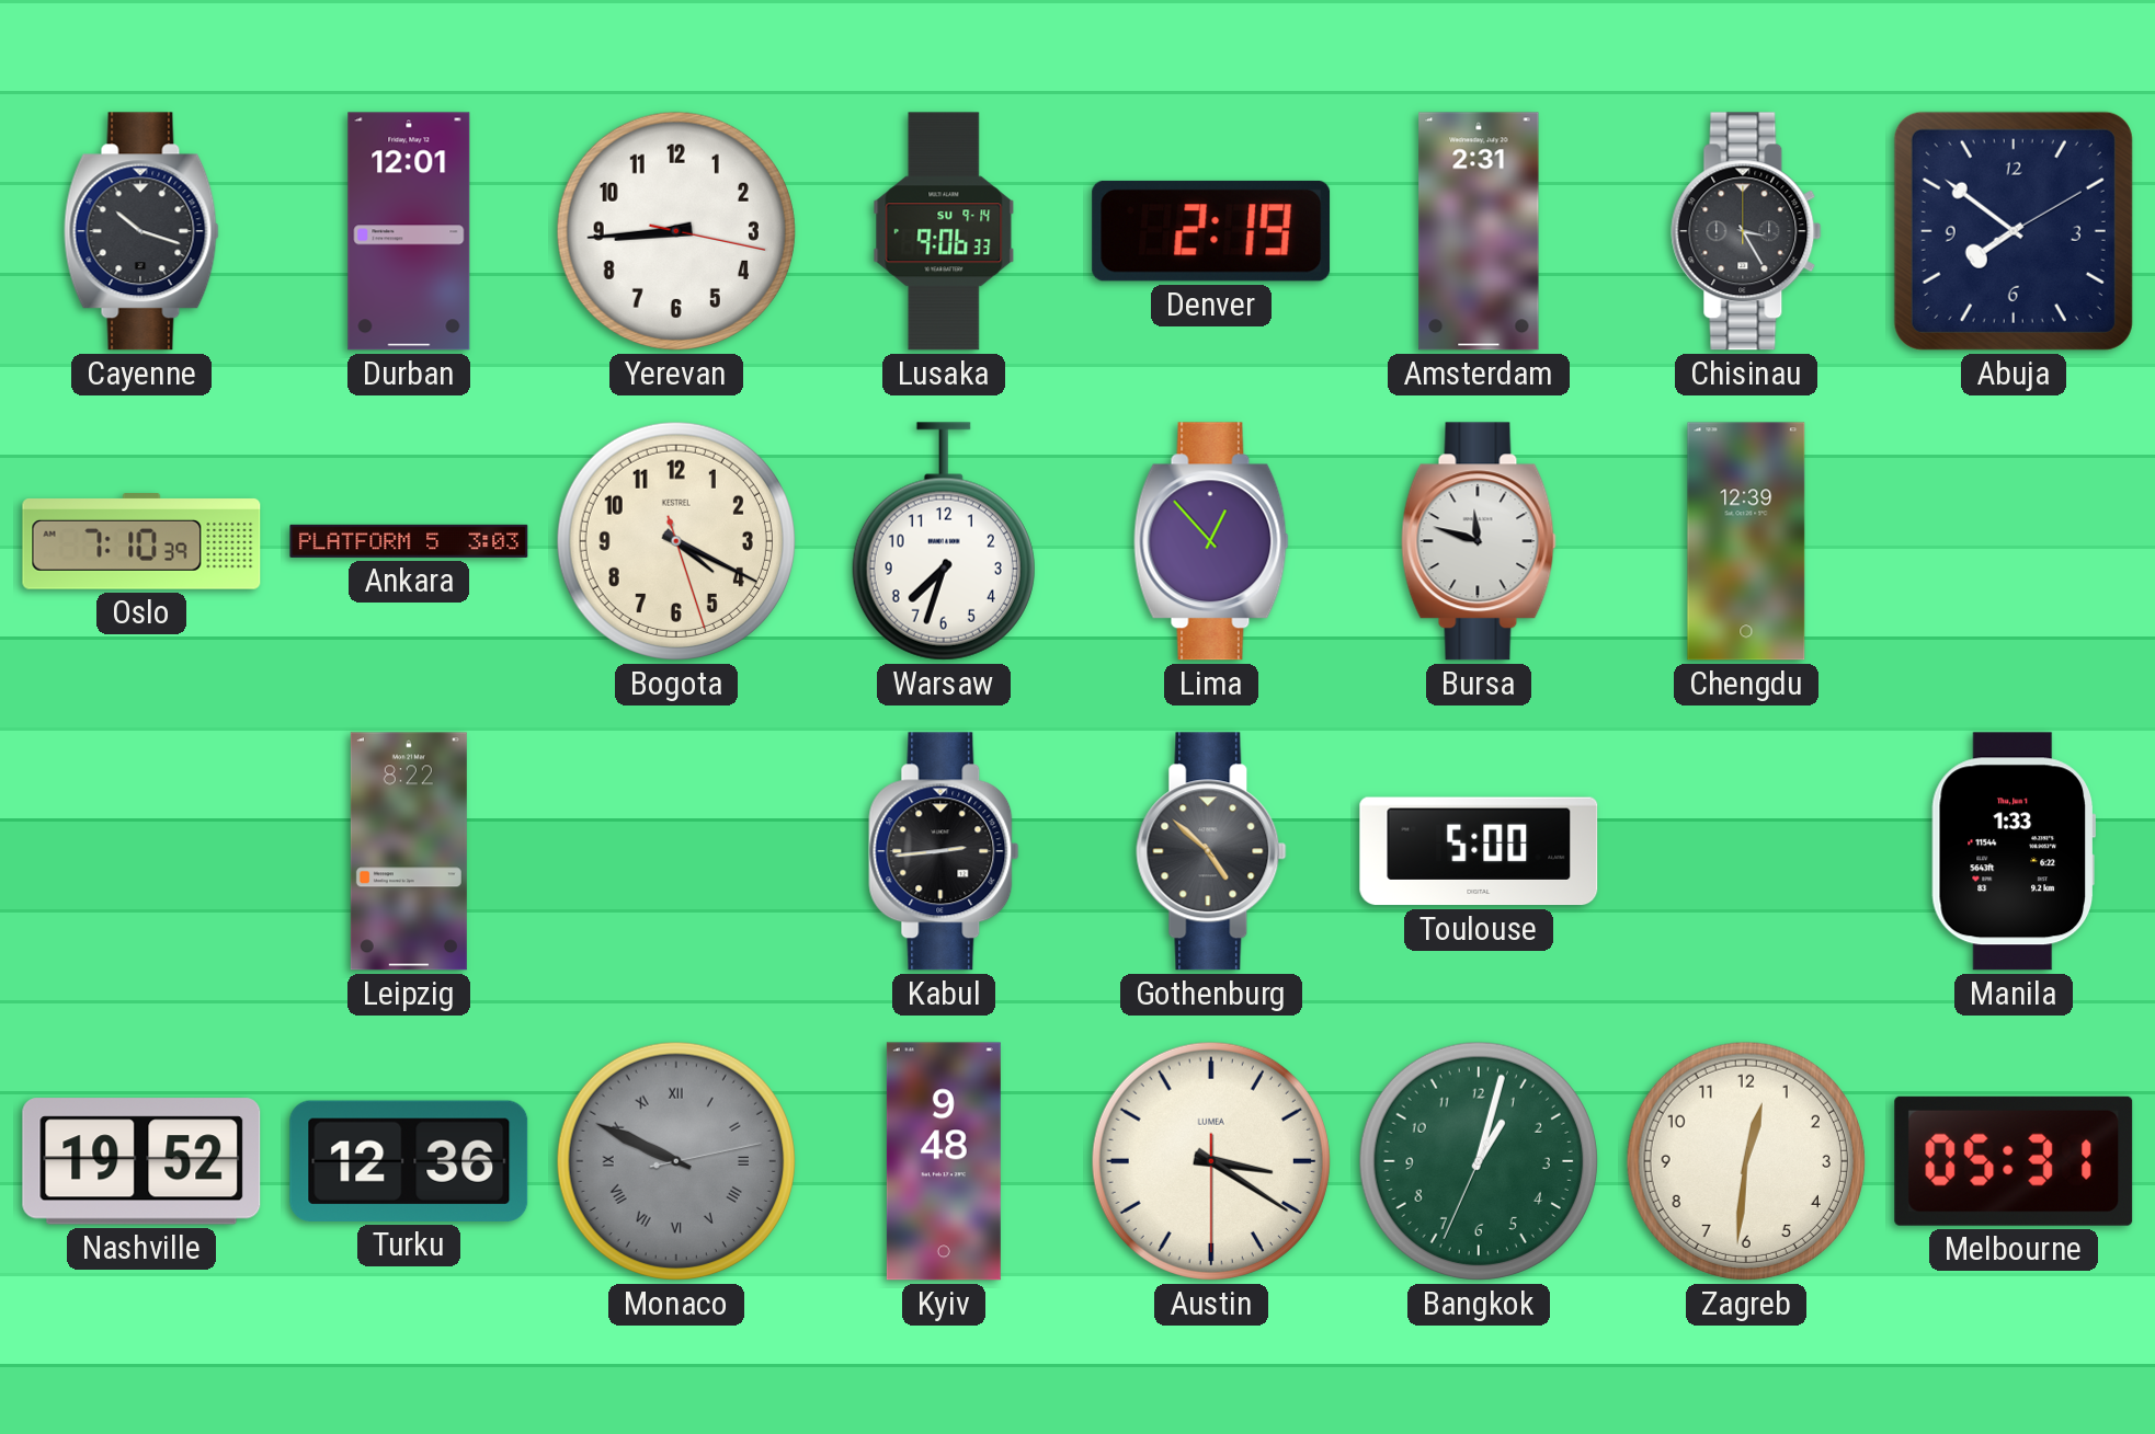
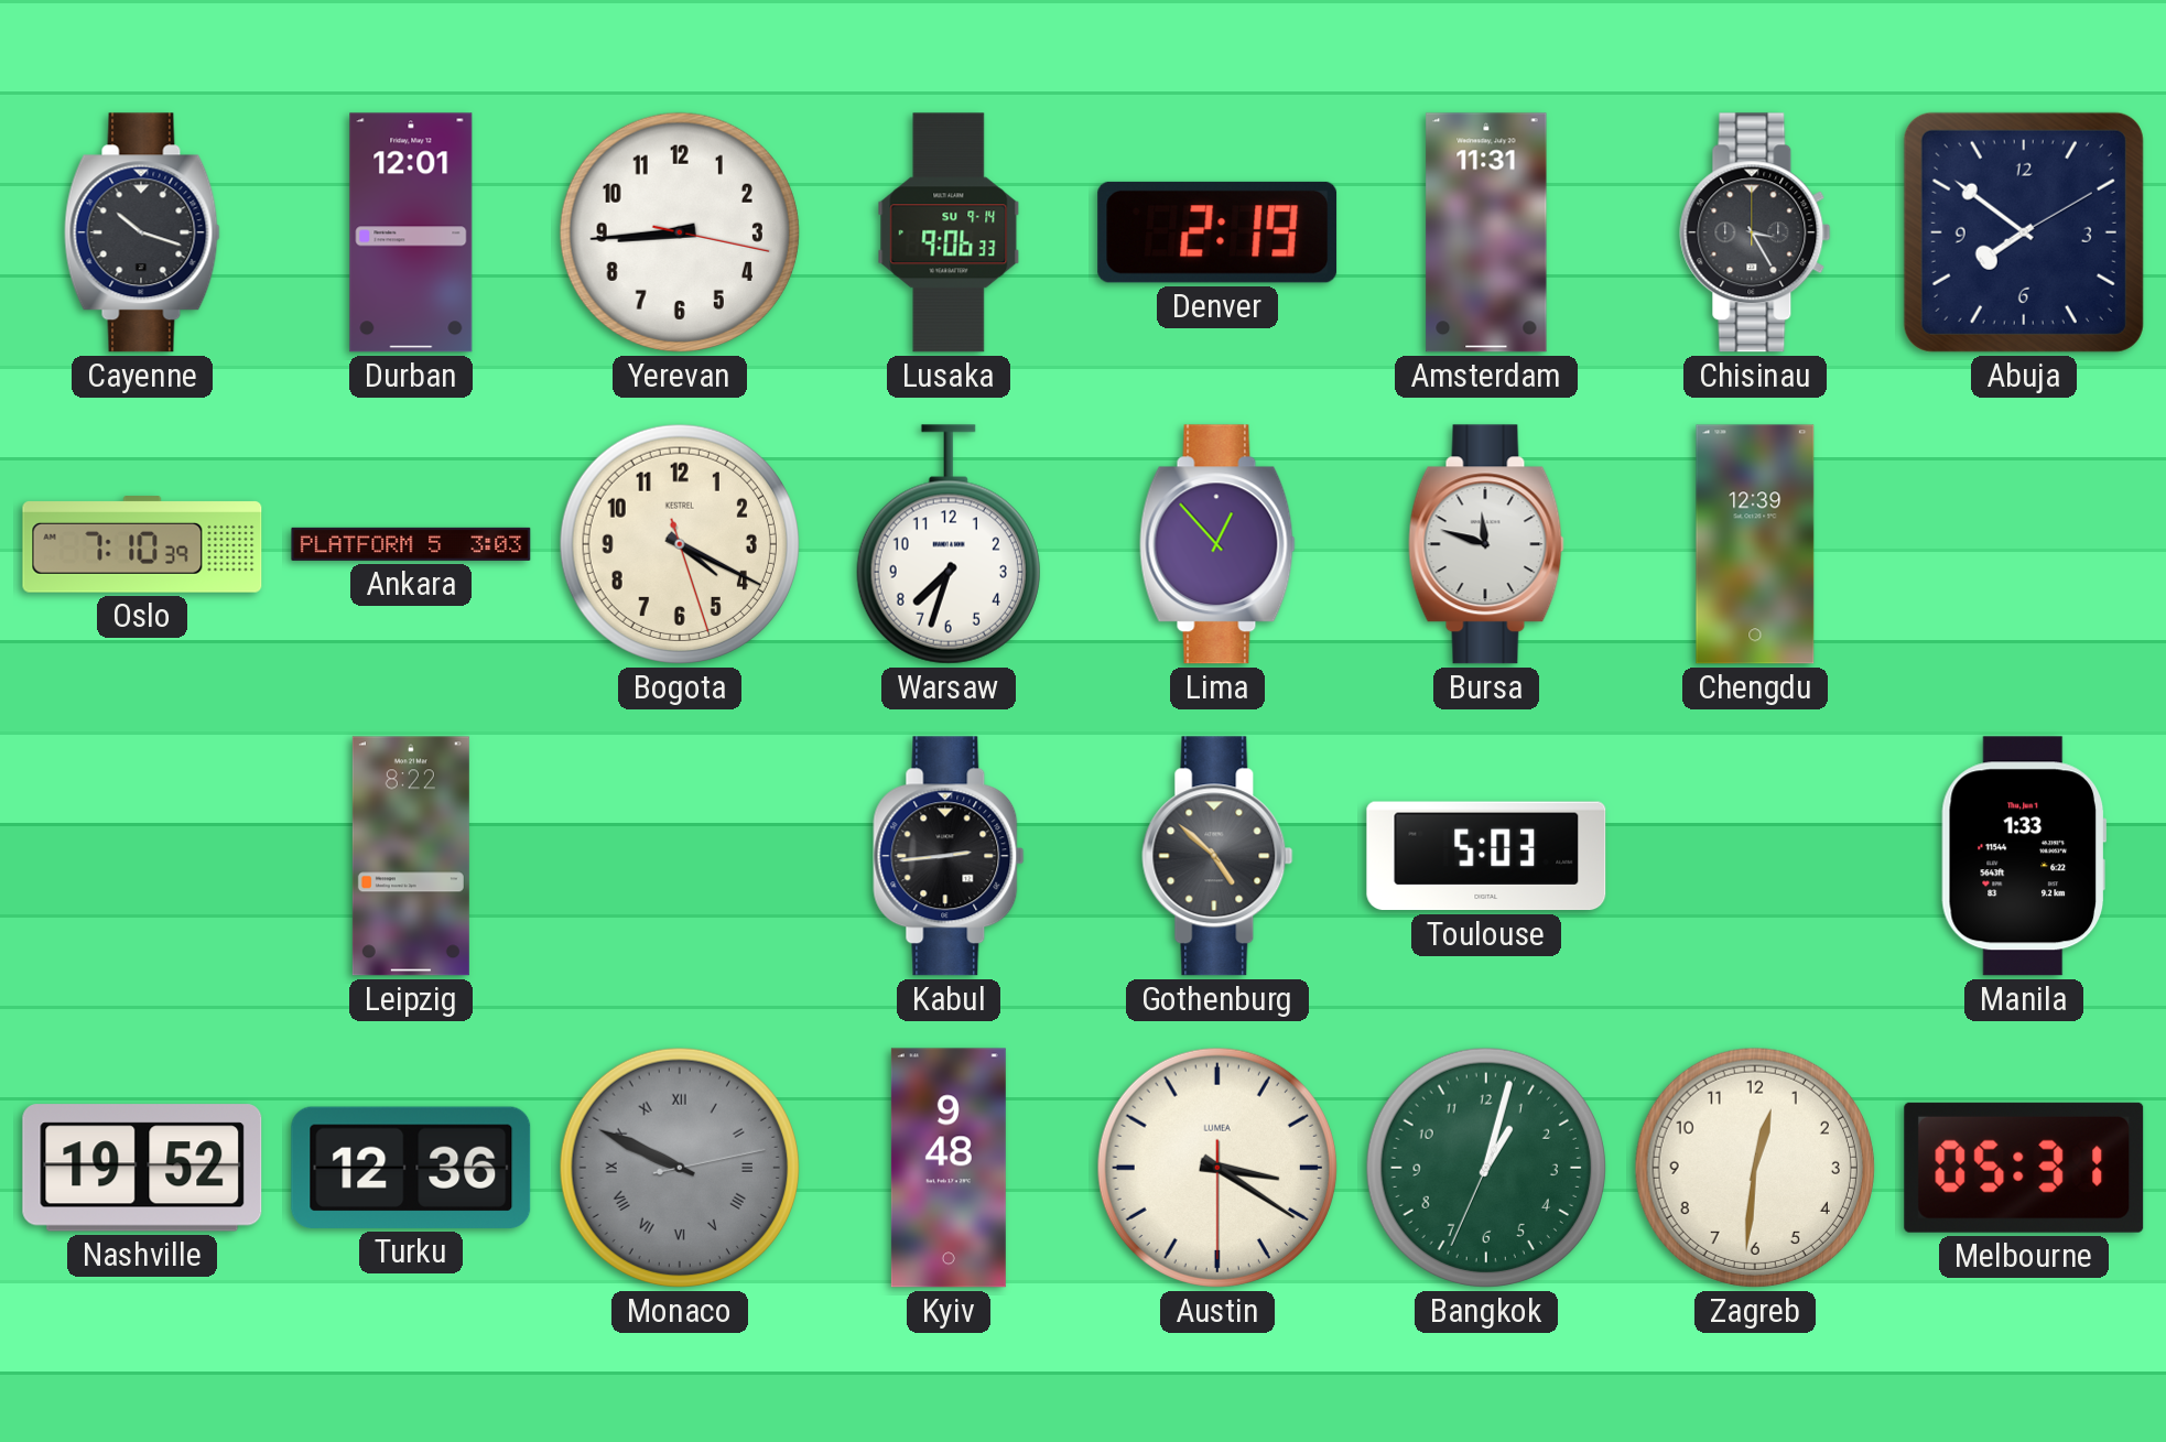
Amsterdam: 2:31 -> 11:31 (1486, 232)
Toulouse: 5:00 -> 5:03 (1486, 856)
